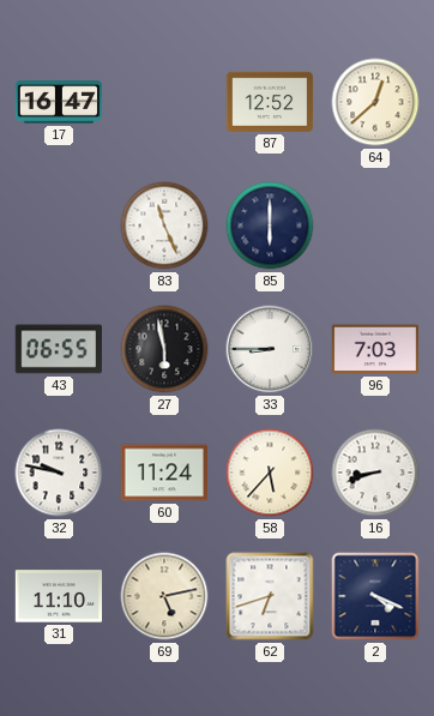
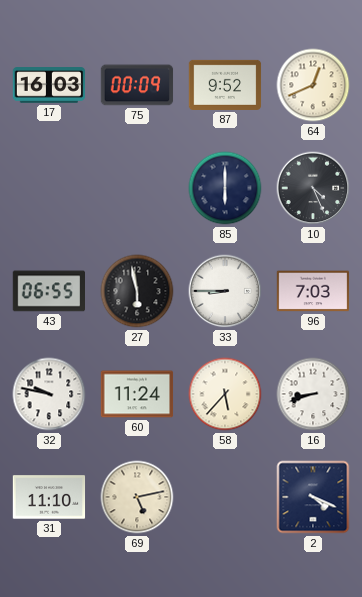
17: 16:47 -> 16:03 (49, 85)
75: none -> 00:09 (137, 85)
87: 12:52 -> 9:52 (225, 85)
64: 12:38 -> 12:41 (313, 85)
83: 11:26 -> none (164, 225)
10: none -> 4:26 (313, 188)
62: 6:42 -> none (270, 596)
